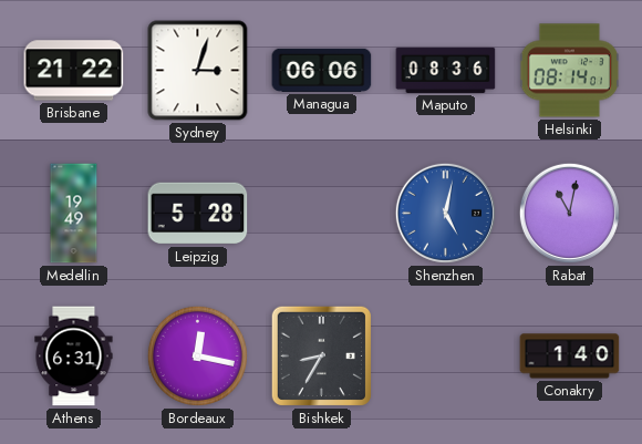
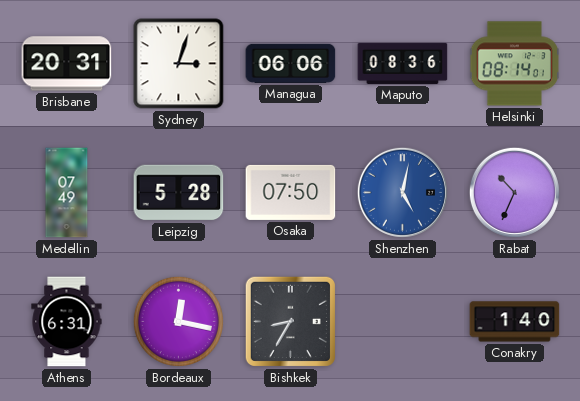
Brisbane: 21:22 -> 20:31 (67, 64)
Medellin: 19:49 -> 07:49 (67, 193)
Osaka: none -> 07:50 (291, 192)
Rabat: 11:02 -> 10:34 (514, 192)
